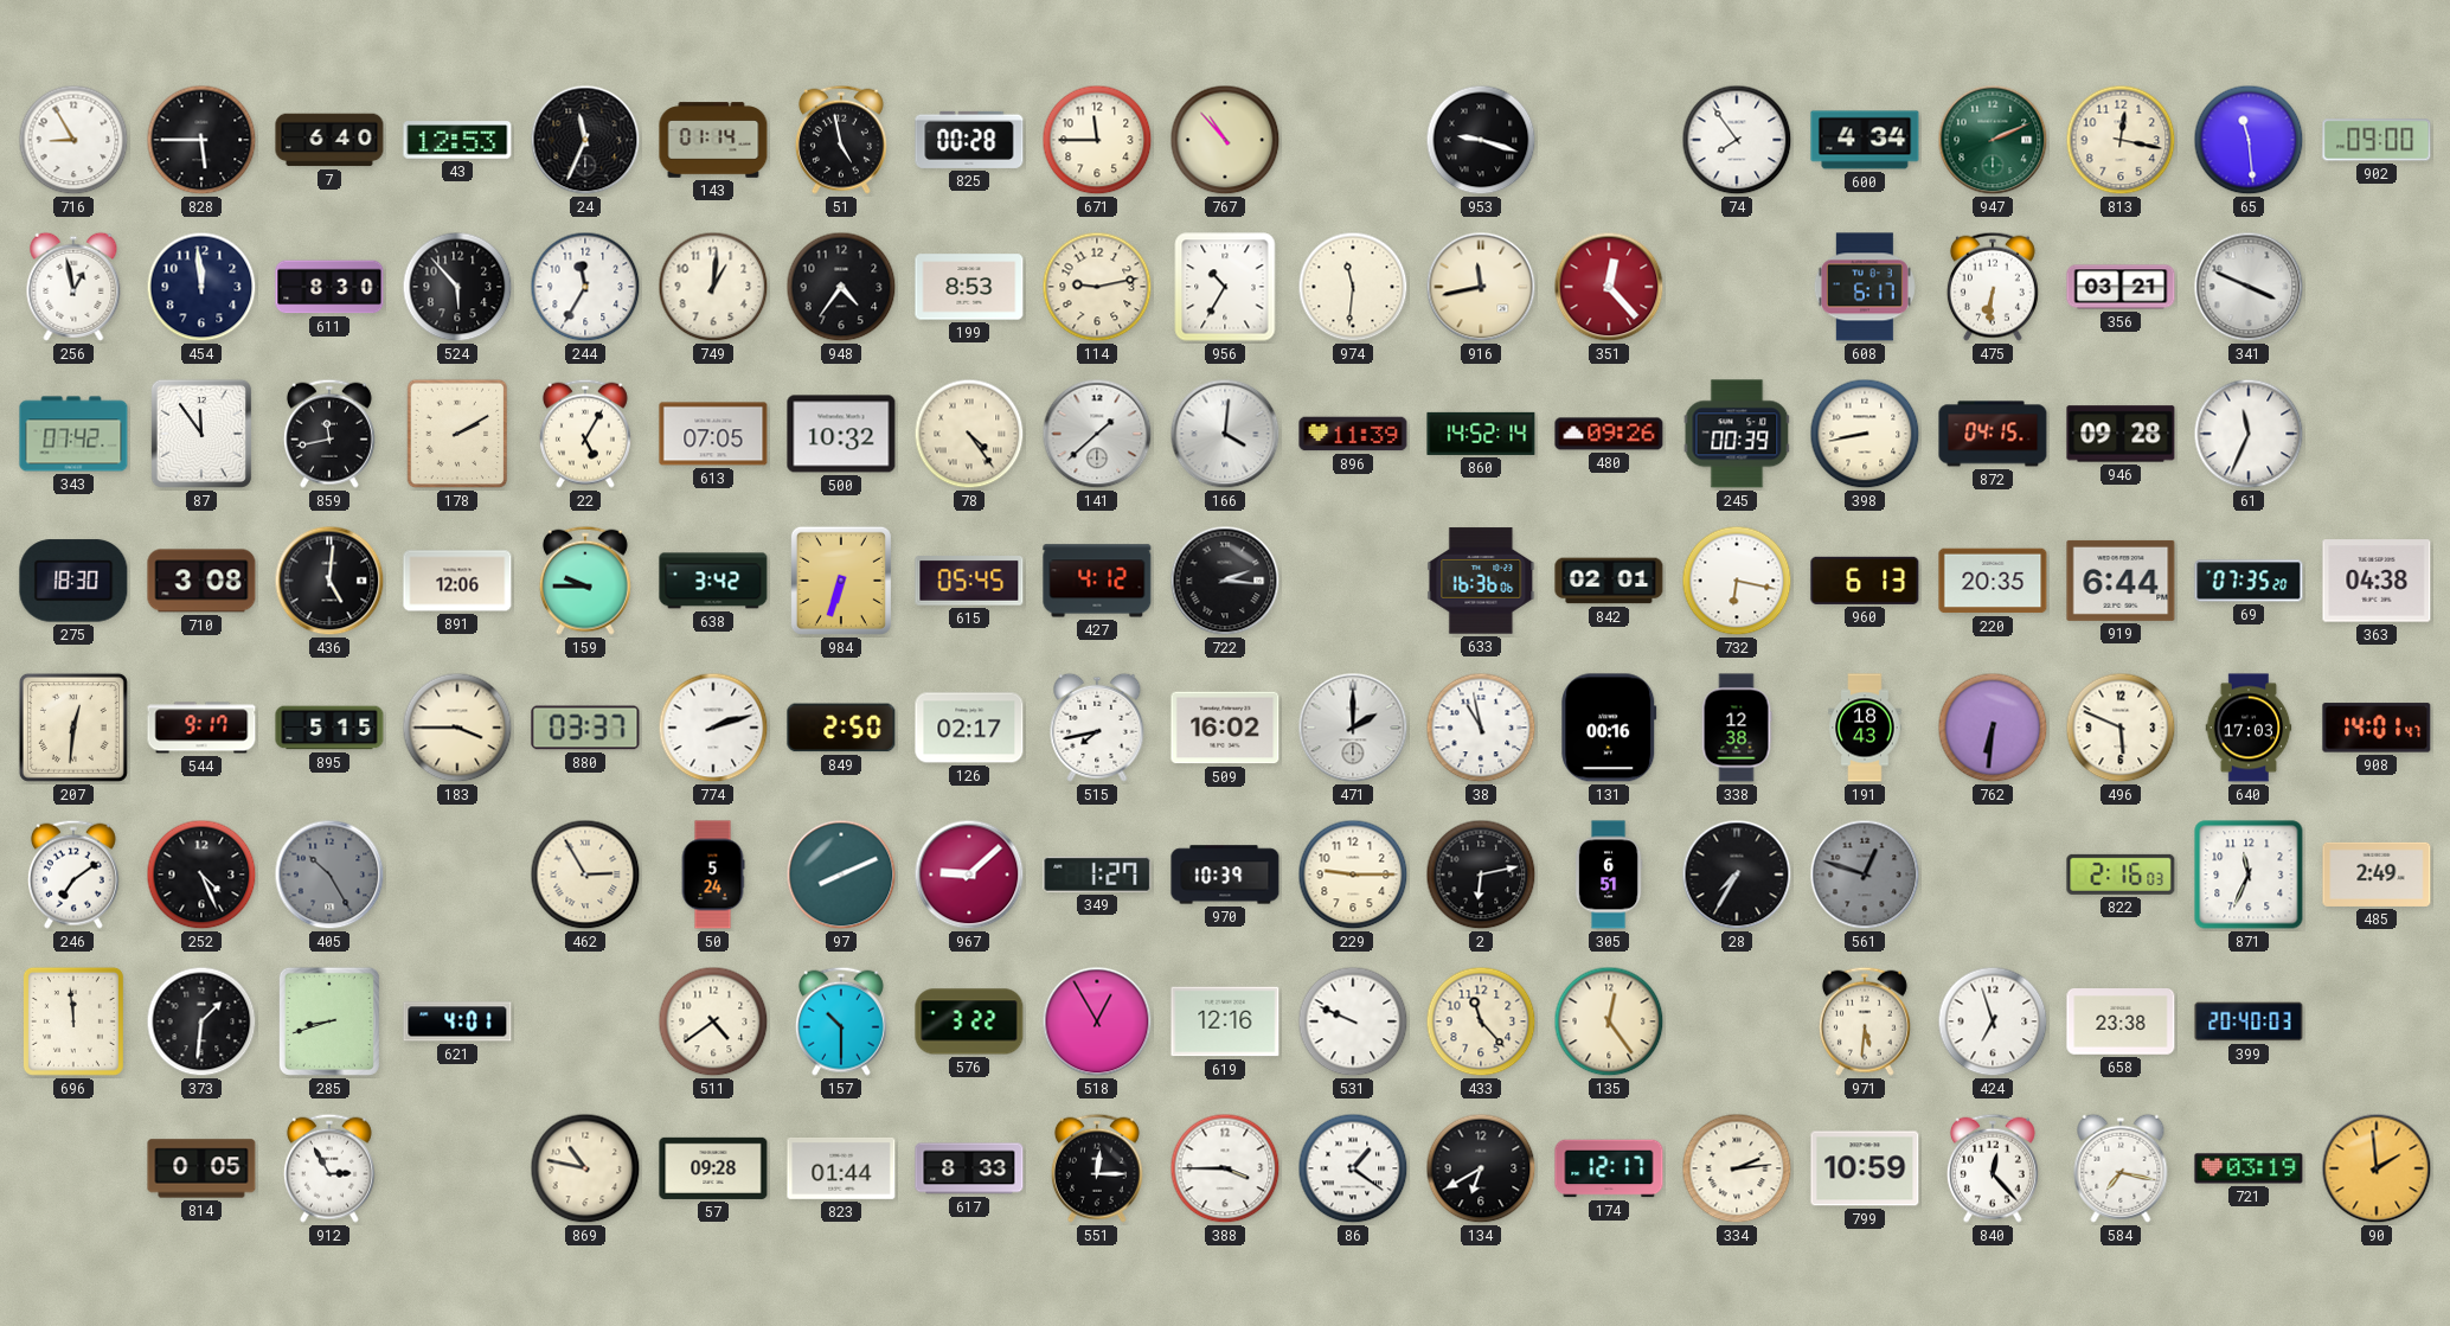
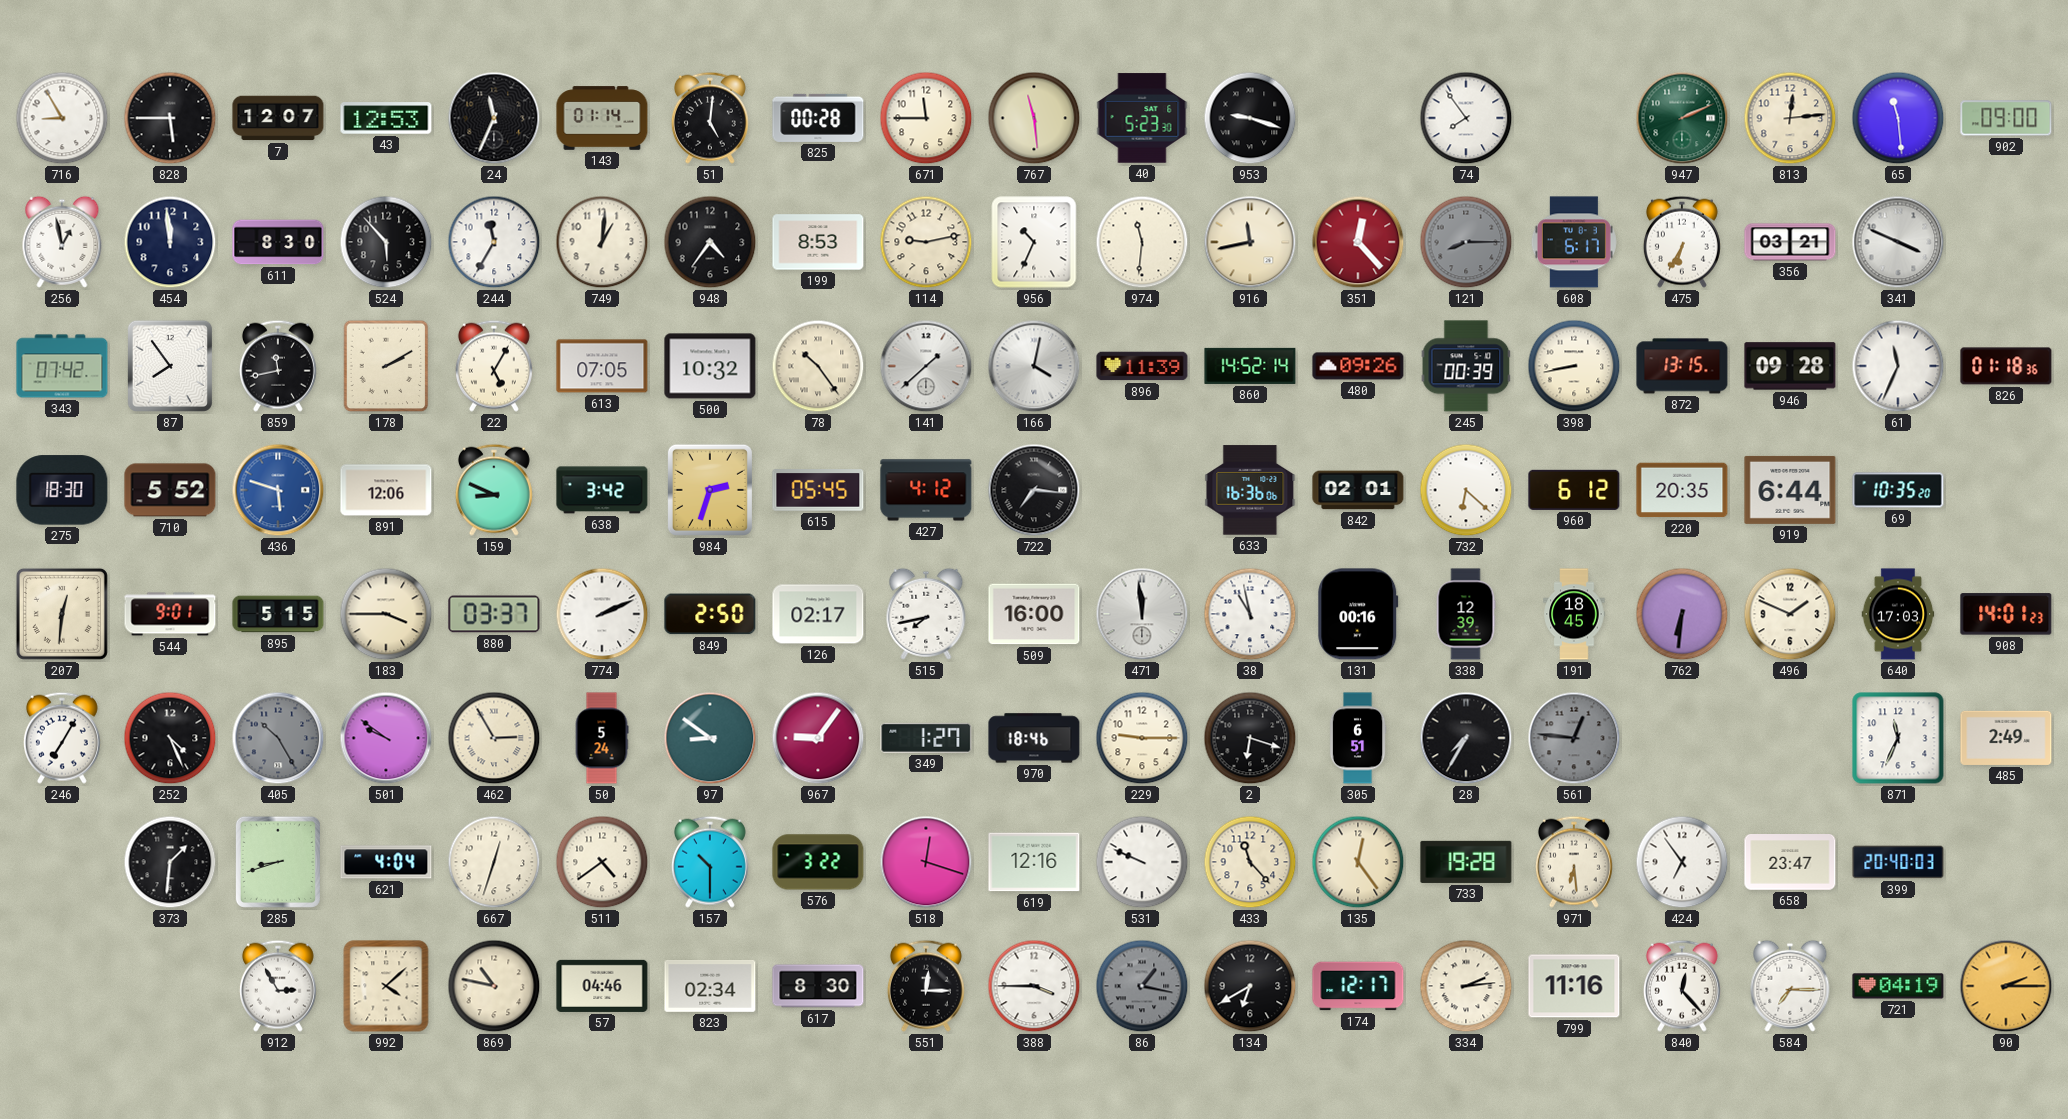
7: 6:40 -> 12:07 (278, 118)
51: 4:58 -> 5:01 (710, 118)
767: 10:53 -> 11:29 (1034, 118)
40: none -> 5:23 (1142, 118)
600: 4:34 -> none (1865, 140)
813: 12:17 -> 12:14 (1790, 118)
956: 10:35 -> 10:34 (1034, 242)
121: none -> 8:15 (1466, 242)
475: 6:31 -> 6:35 (1682, 242)
87: 11:54 -> 7:54 (170, 366)
78: 4:24 -> 10:24 (818, 366)
166: 4:01 -> 4:02 (1034, 366)
872: 04:15 -> 13:15 (1682, 366)
826: none -> 01:18 (2006, 366)
710: 3:08 -> 5:52 (170, 490)
436: 5:01 -> 5:48 (278, 490)
436 dial: black -> blue (278, 490)
159: 9:45 -> 8:49 (494, 490)
984: 6:33 -> 2:33 (710, 490)
722: 2:16 -> 7:16 (1034, 490)
732: 6:17 -> 6:22 (1466, 490)
960: 6:13 -> 6:12 (1574, 490)
69: 07:35 -> 10:35 (1898, 490)
363: 04:38 -> none (2377, 581)
544: 9:17 -> 9:01 (170, 614)
774: 2:12 -> 2:11 (602, 614)
509: 16:02 -> 16:00 (1034, 614)
471: 2:00 -> 11:59 (1142, 614)
338: 12:38 -> 12:39 (1466, 614)
191: 18:43 -> 18:45 (1574, 614)
496: 5:49 -> 1:49 (1790, 614)
908: 14:01:47 -> 14:01:23 (2006, 614)
246: 7:09 -> 7:05 (62, 738)
501: none -> 9:51 (386, 738)
97: 8:11 -> 8:51 (710, 738)
967: 9:08 -> 9:06 (818, 738)
970: 10:39 -> 18:46 (1034, 738)
2: 6:13 -> 6:18 (1250, 738)
561: 12:48 -> 12:46 (1574, 738)
822: 2:16 -> none (2121, 875)
696: 11:59 -> none (73, 1021)
621: 4:01 -> 4:04 (386, 862)
667: none -> 12:33 (494, 862)
518: 12:55 -> 12:18 (926, 862)
733: none -> 19:28 (1466, 862)
971: 5:31 -> 6:29 (1574, 862)
424: 6:57 -> 6:54 (1682, 862)
658: 23:38 -> 23:47 (1790, 863)
814: 0:05 -> none (201, 1168)
992: none -> 4:08 (386, 986)
57: 09:28 -> 04:46 (602, 986)
823: 01:44 -> 02:34 (710, 986)
617: 8:33 -> 8:30 (818, 986)
86: 1:21 -> 1:17 (1142, 986)
86 dial: white -> grey (1142, 986)
799: 10:59 -> 11:16 (1574, 986)
584: 7:17 -> 7:15 (1790, 986)
721: 03:19 -> 04:19 (1898, 986)
90: 1:59 -> 2:15 (2006, 986)
